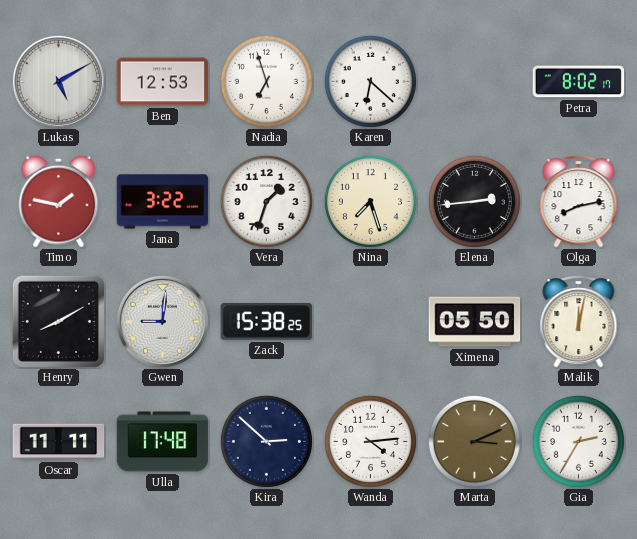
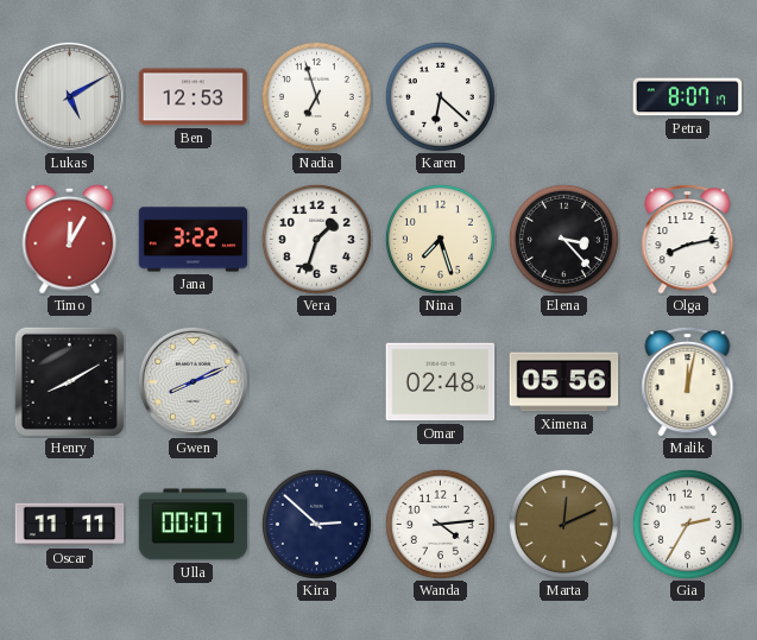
Petra: 8:02 -> 8:07 (688, 97)
Timo: 1:47 -> 12:05 (70, 239)
Elena: 2:44 -> 3:23 (563, 239)
Gwen: 9:01 -> 8:11 (193, 381)
Zack: 15:38 -> none (267, 322)
Omar: none -> 02:48 (441, 382)
Ximena: 05:50 -> 05:56 (564, 382)
Ulla: 17:48 -> 00:07 (194, 525)
Marta: 3:11 -> 12:11 (563, 524)
